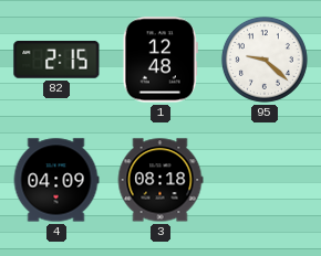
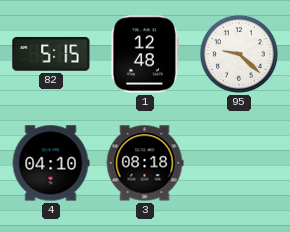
82: 2:15 -> 5:15 (51, 54)
4: 04:09 -> 04:10 (51, 163)
